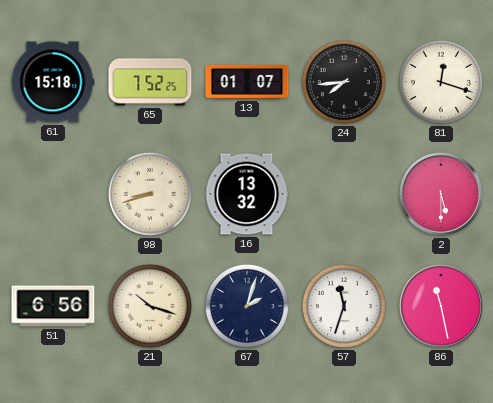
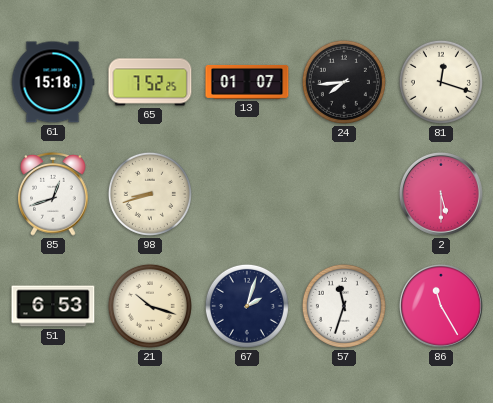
85: none -> 12:42 (53, 194)
16: 13:32 -> none (247, 194)
51: 6:56 -> 6:53 (53, 306)
86: 11:28 -> 11:25 (441, 306)
